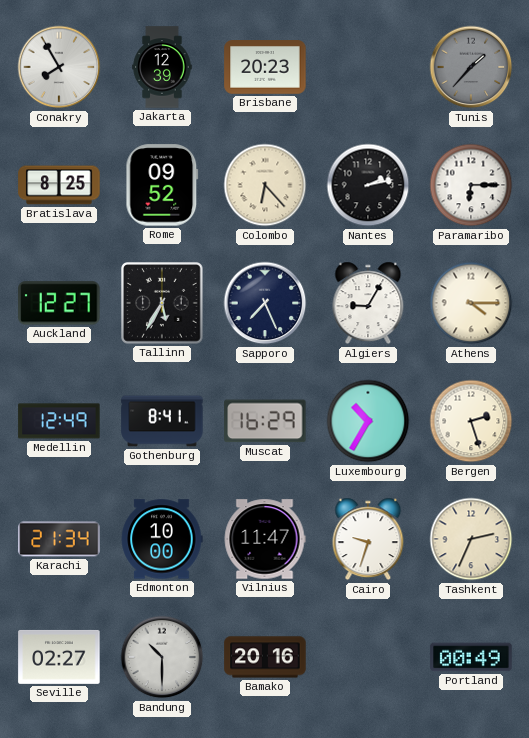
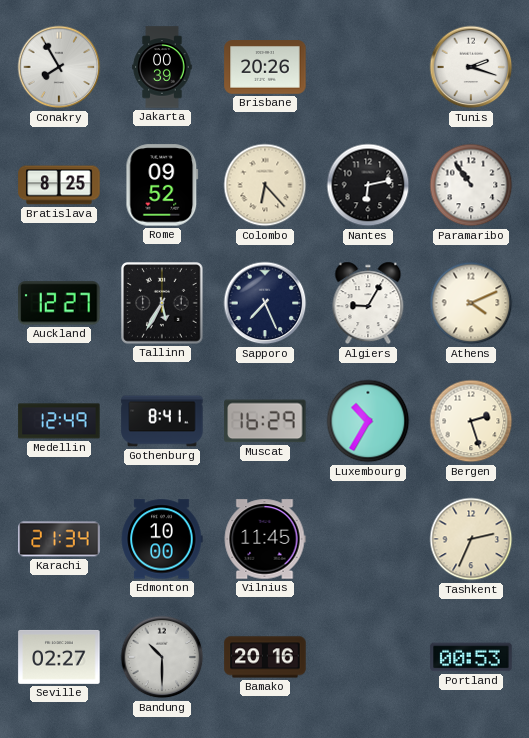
Jakarta: 12:39 -> 00:39 (162, 67)
Brisbane: 20:23 -> 20:26 (265, 67)
Tunis: 1:37 -> 2:18 (471, 67)
Tunis dial: grey -> white (471, 67)
Nantes: 2:13 -> 6:13 (368, 185)
Paramaribo: 6:15 -> 10:54 (471, 185)
Athens: 4:15 -> 4:11 (471, 303)
Vilnius: 11:47 -> 11:45 (265, 539)
Cairo: 9:33 -> none (368, 539)
Portland: 00:49 -> 00:53 (471, 657)
